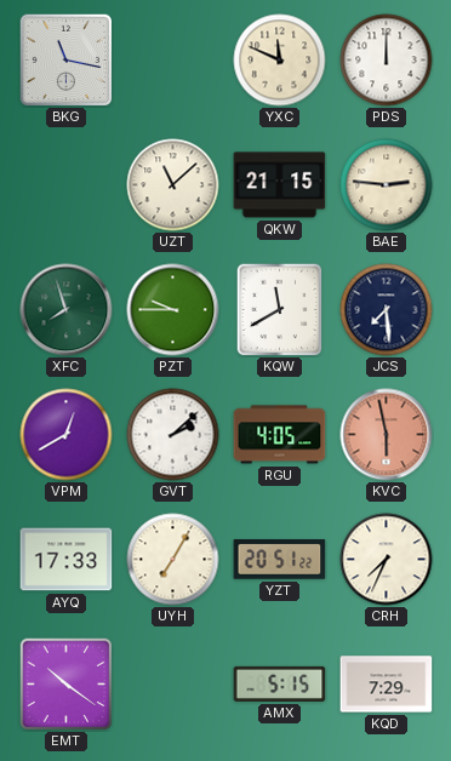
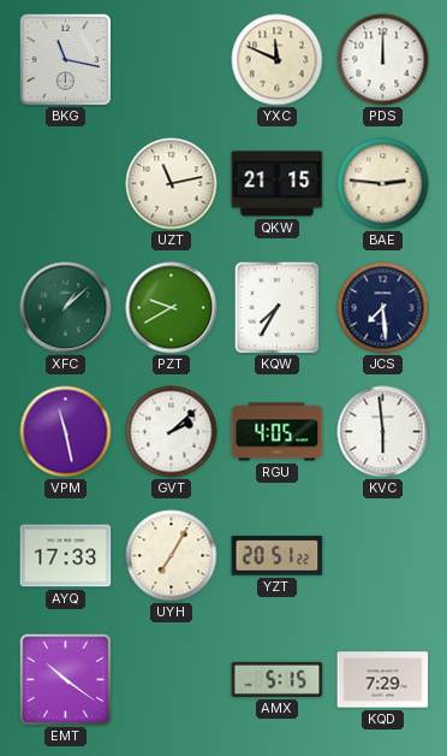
UZT: 11:08 -> 11:13 (172, 184)
XFC: 7:57 -> 1:08 (66, 308)
PZT: 9:45 -> 9:40 (172, 308)
KQW: 11:40 -> 7:35 (278, 307)
VPM: 12:40 -> 11:28 (66, 432)
KVC: 5:58 -> 5:59 (383, 432)
KVC dial: salmon -> white (383, 432)
CRH: 7:34 -> none (387, 560)
